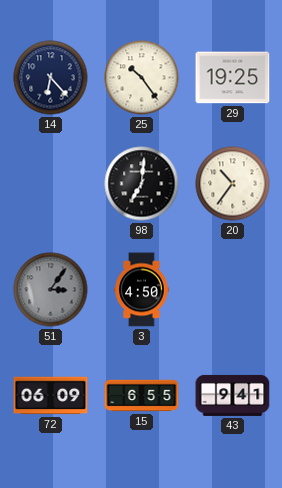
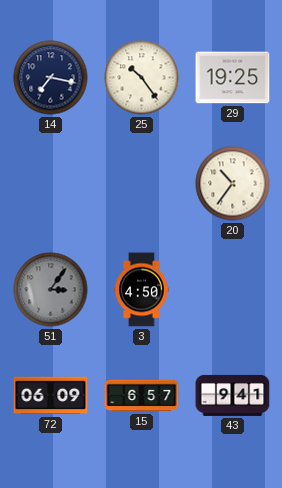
14: 6:23 -> 7:17 (51, 78)
98: 7:01 -> none (142, 184)
15: 6:55 -> 6:57 (142, 396)
